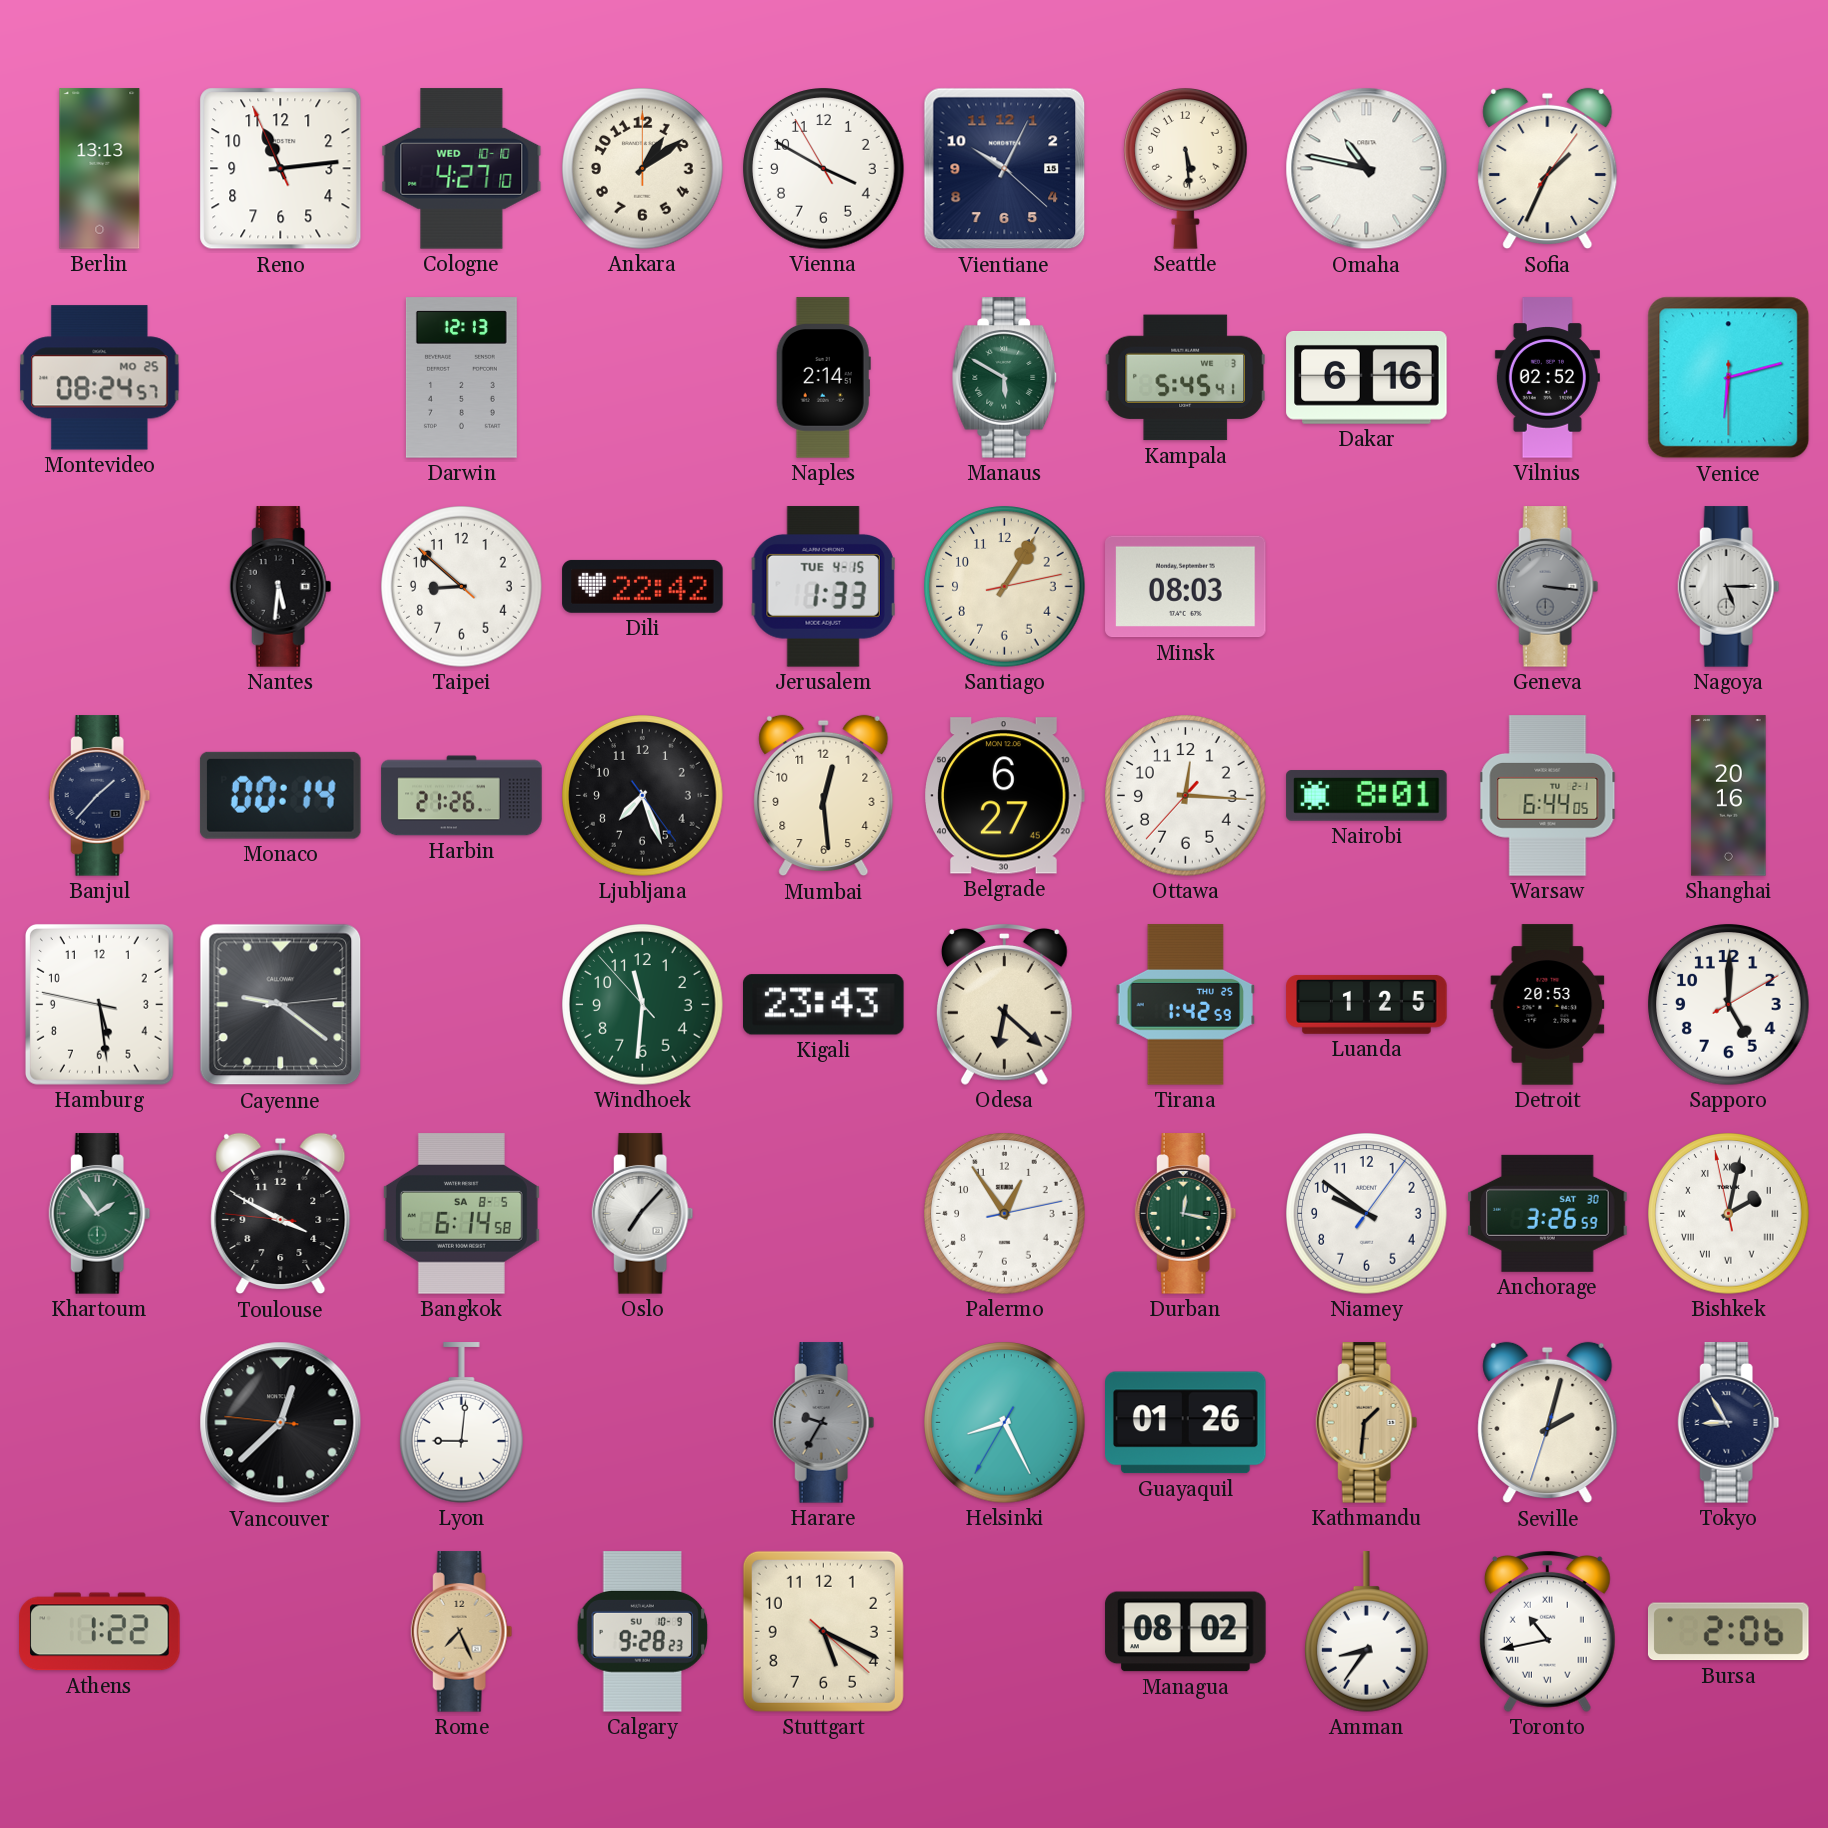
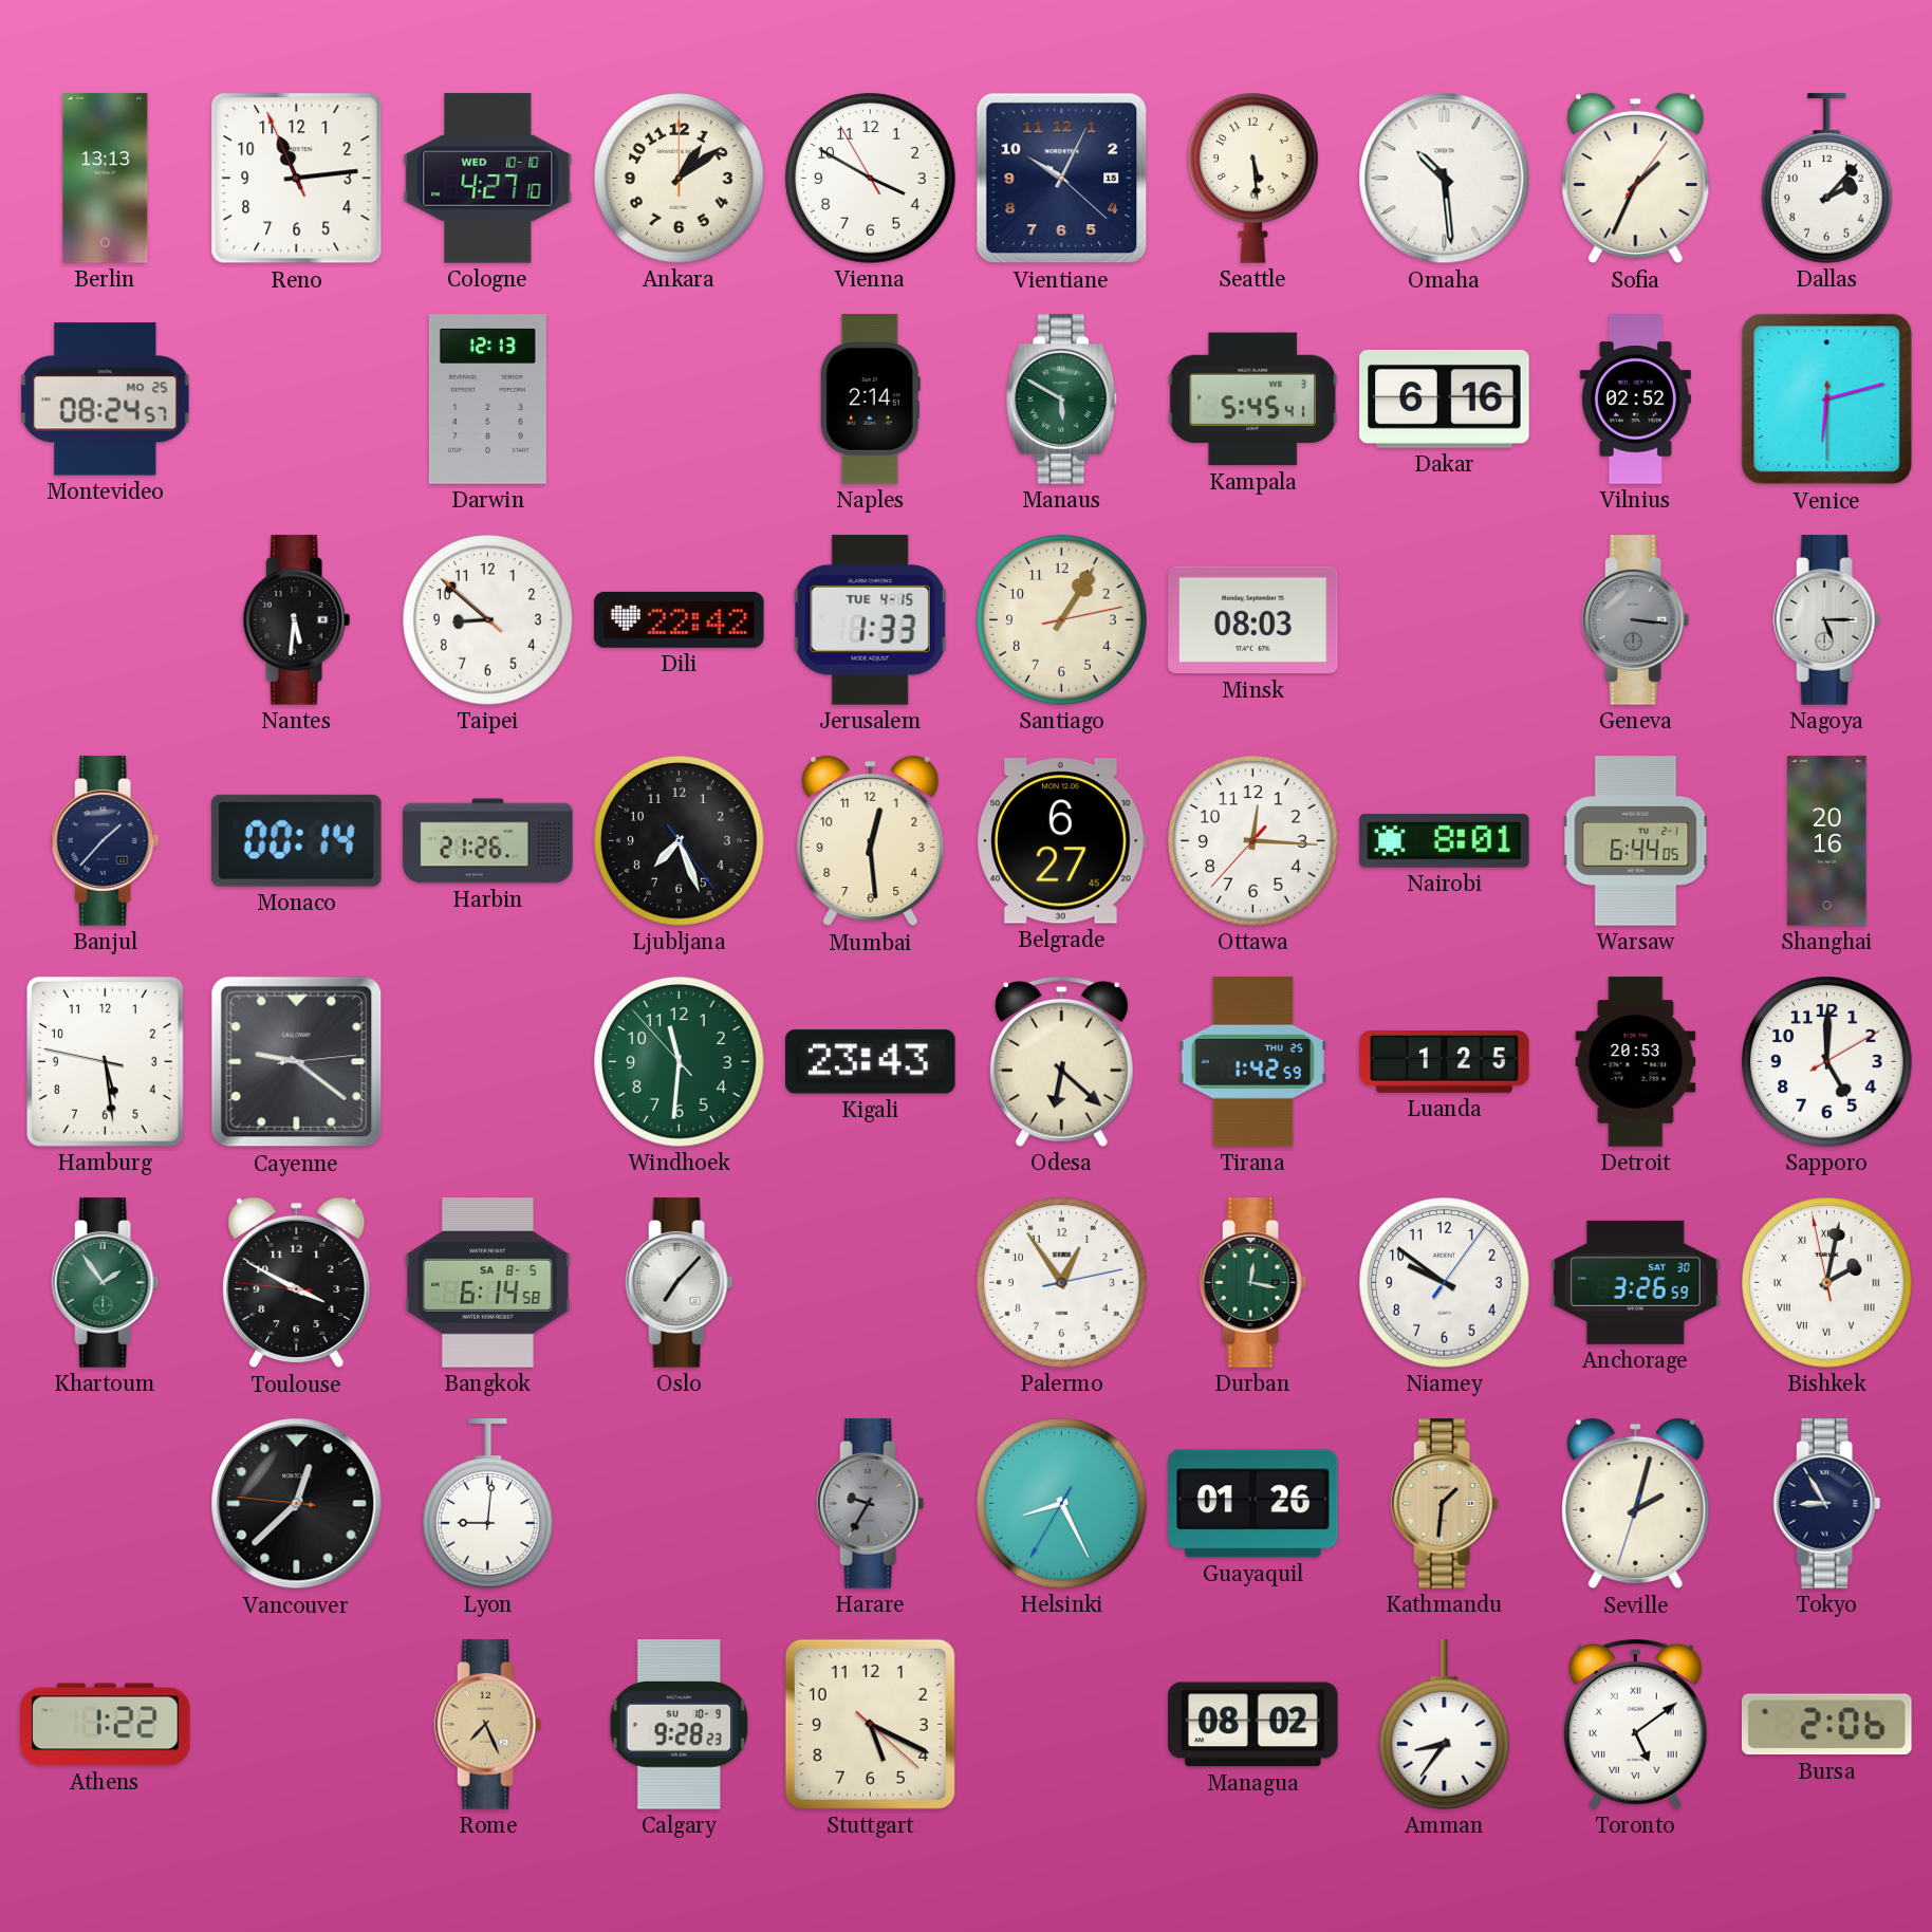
Omaha: 10:47 -> 10:29 (1445, 179)
Dallas: none -> 2:07 (1827, 179)
Toronto: 10:43 -> 5:09 (1635, 1725)
